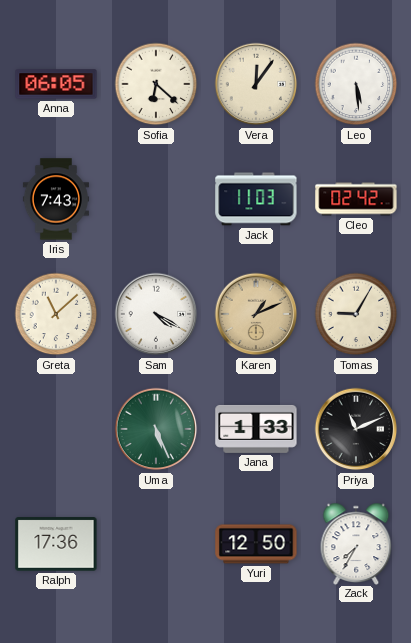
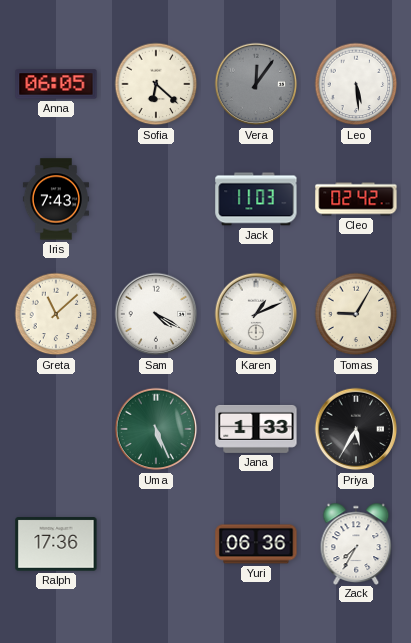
Vera dial: cream -> grey (256, 84)
Karen dial: champagne -> white (256, 314)
Priya: 11:11 -> 5:35 (356, 429)
Yuri: 12:50 -> 06:36 (256, 544)
